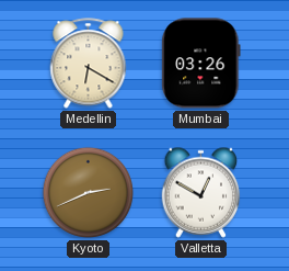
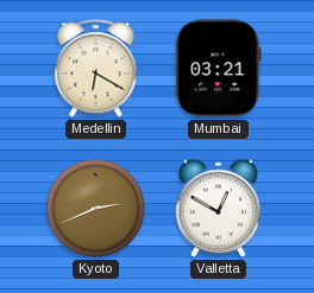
Mumbai: 03:26 -> 03:21 (219, 69)
